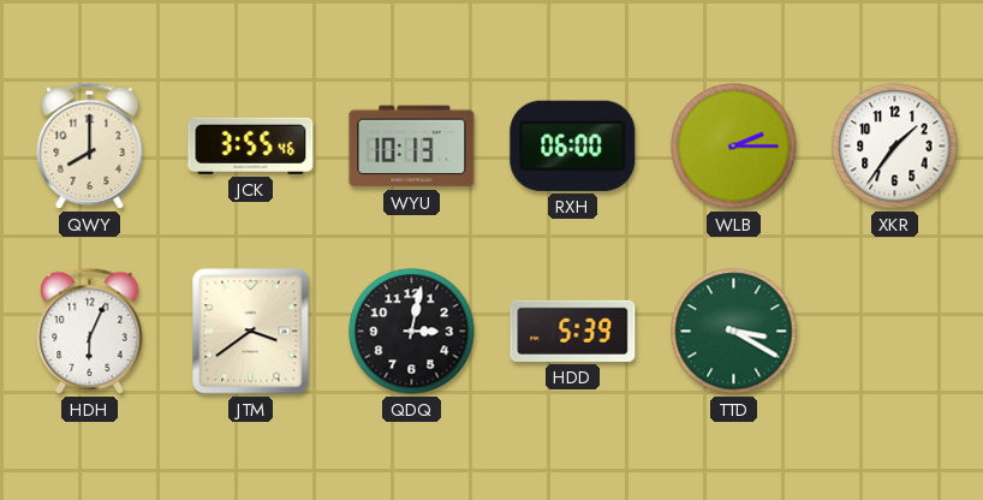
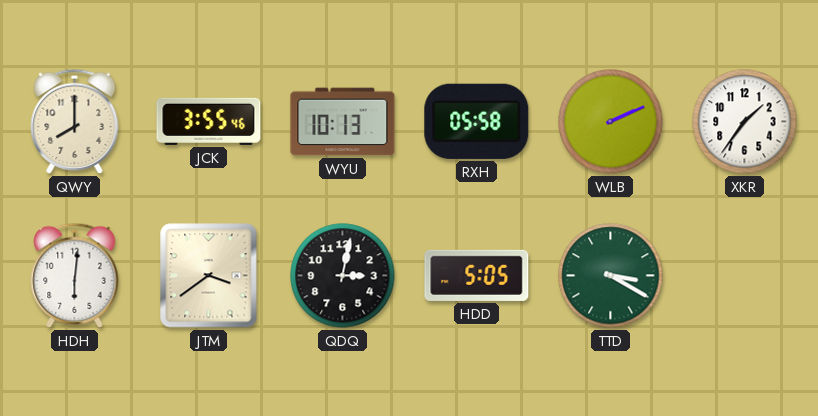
RXH: 06:00 -> 05:58 (477, 121)
WLB: 2:15 -> 2:11 (611, 122)
HDH: 6:04 -> 6:01 (75, 275)
HDD: 5:39 -> 5:05 (477, 275)
